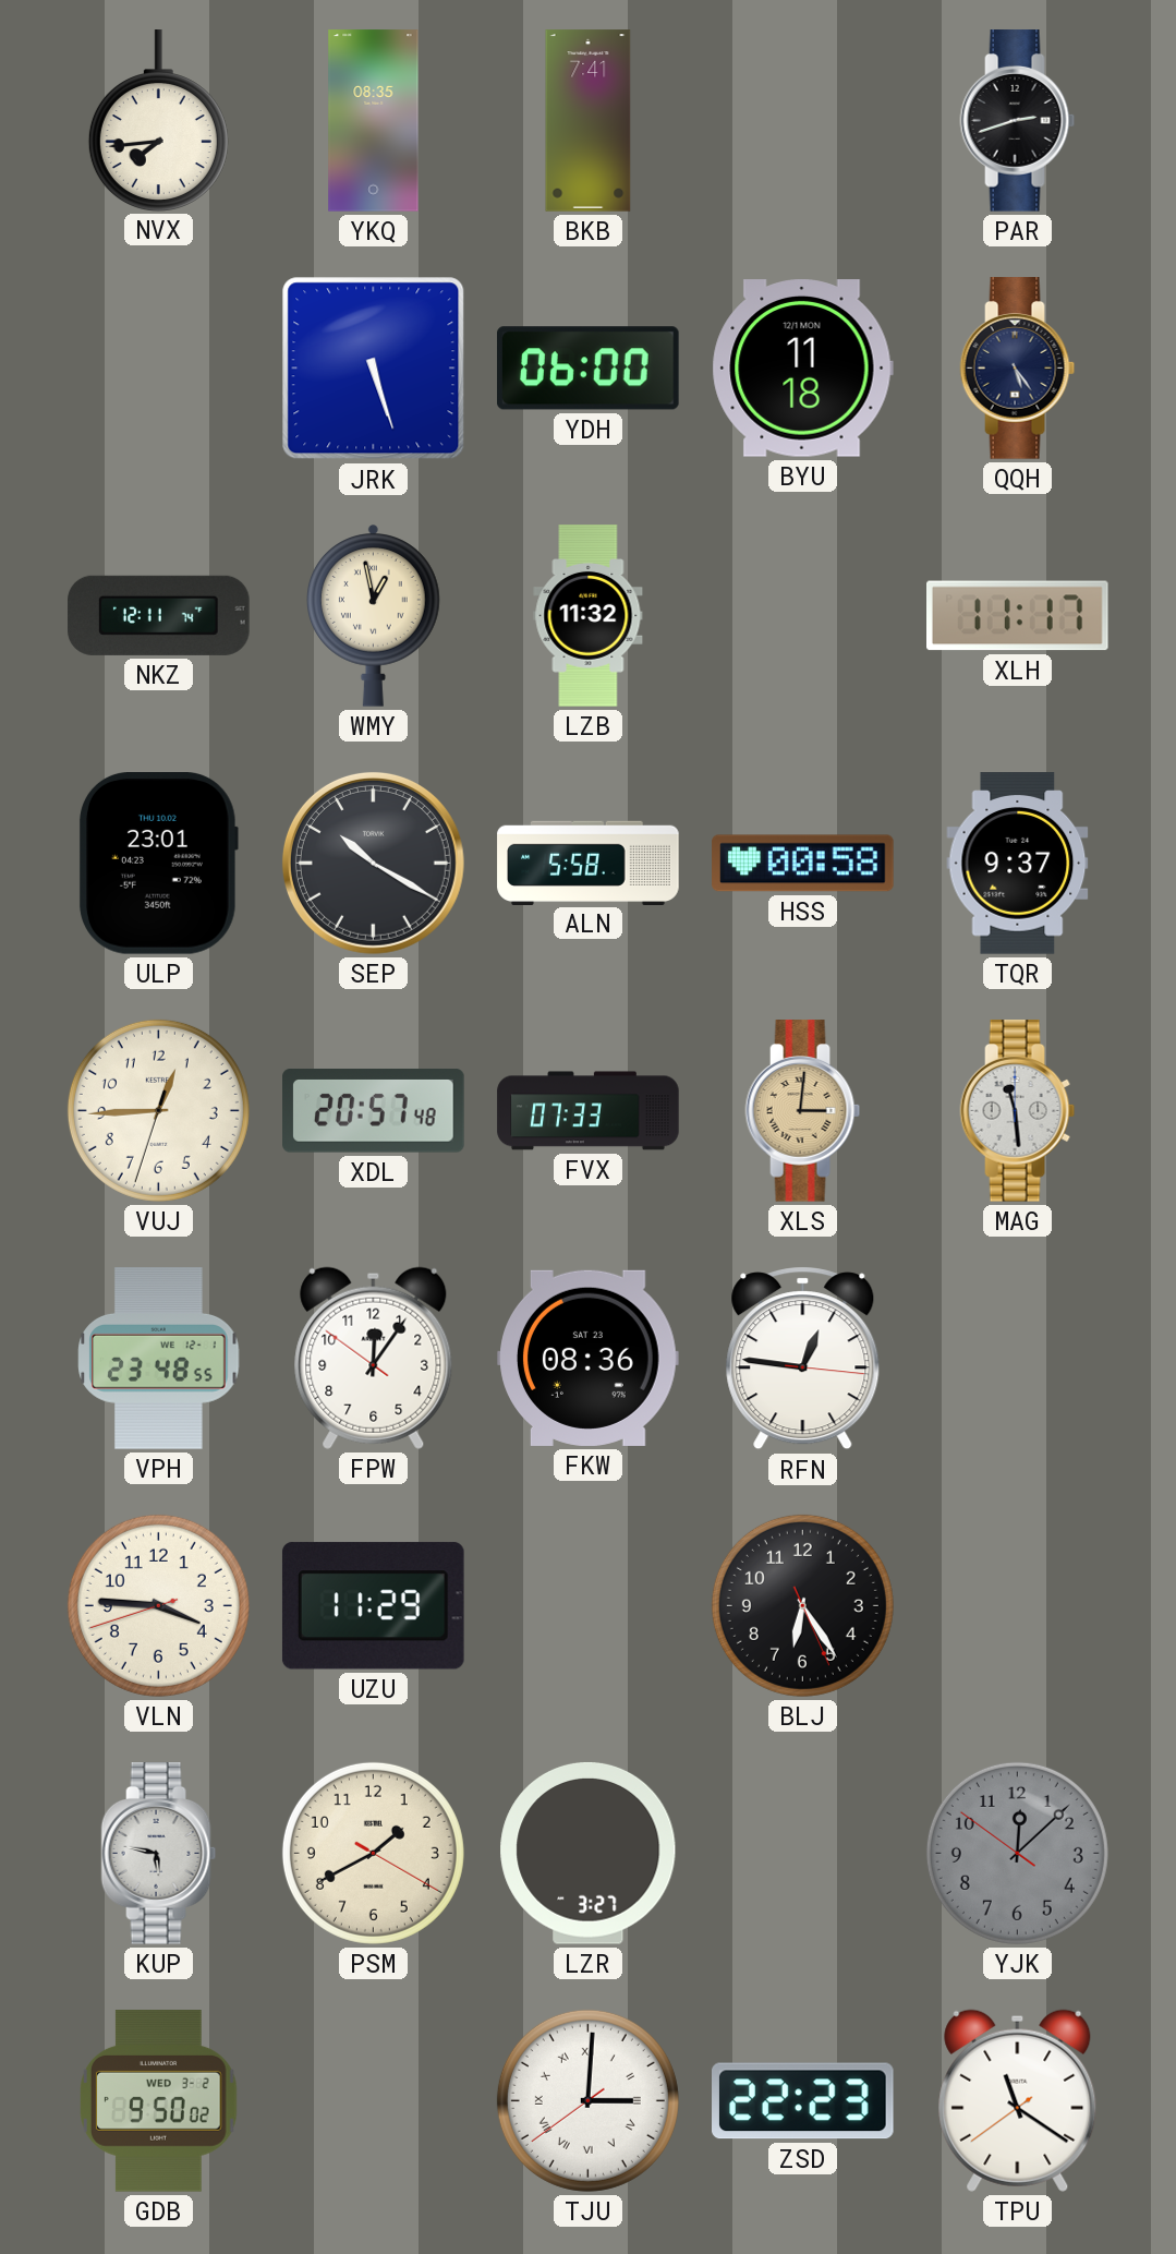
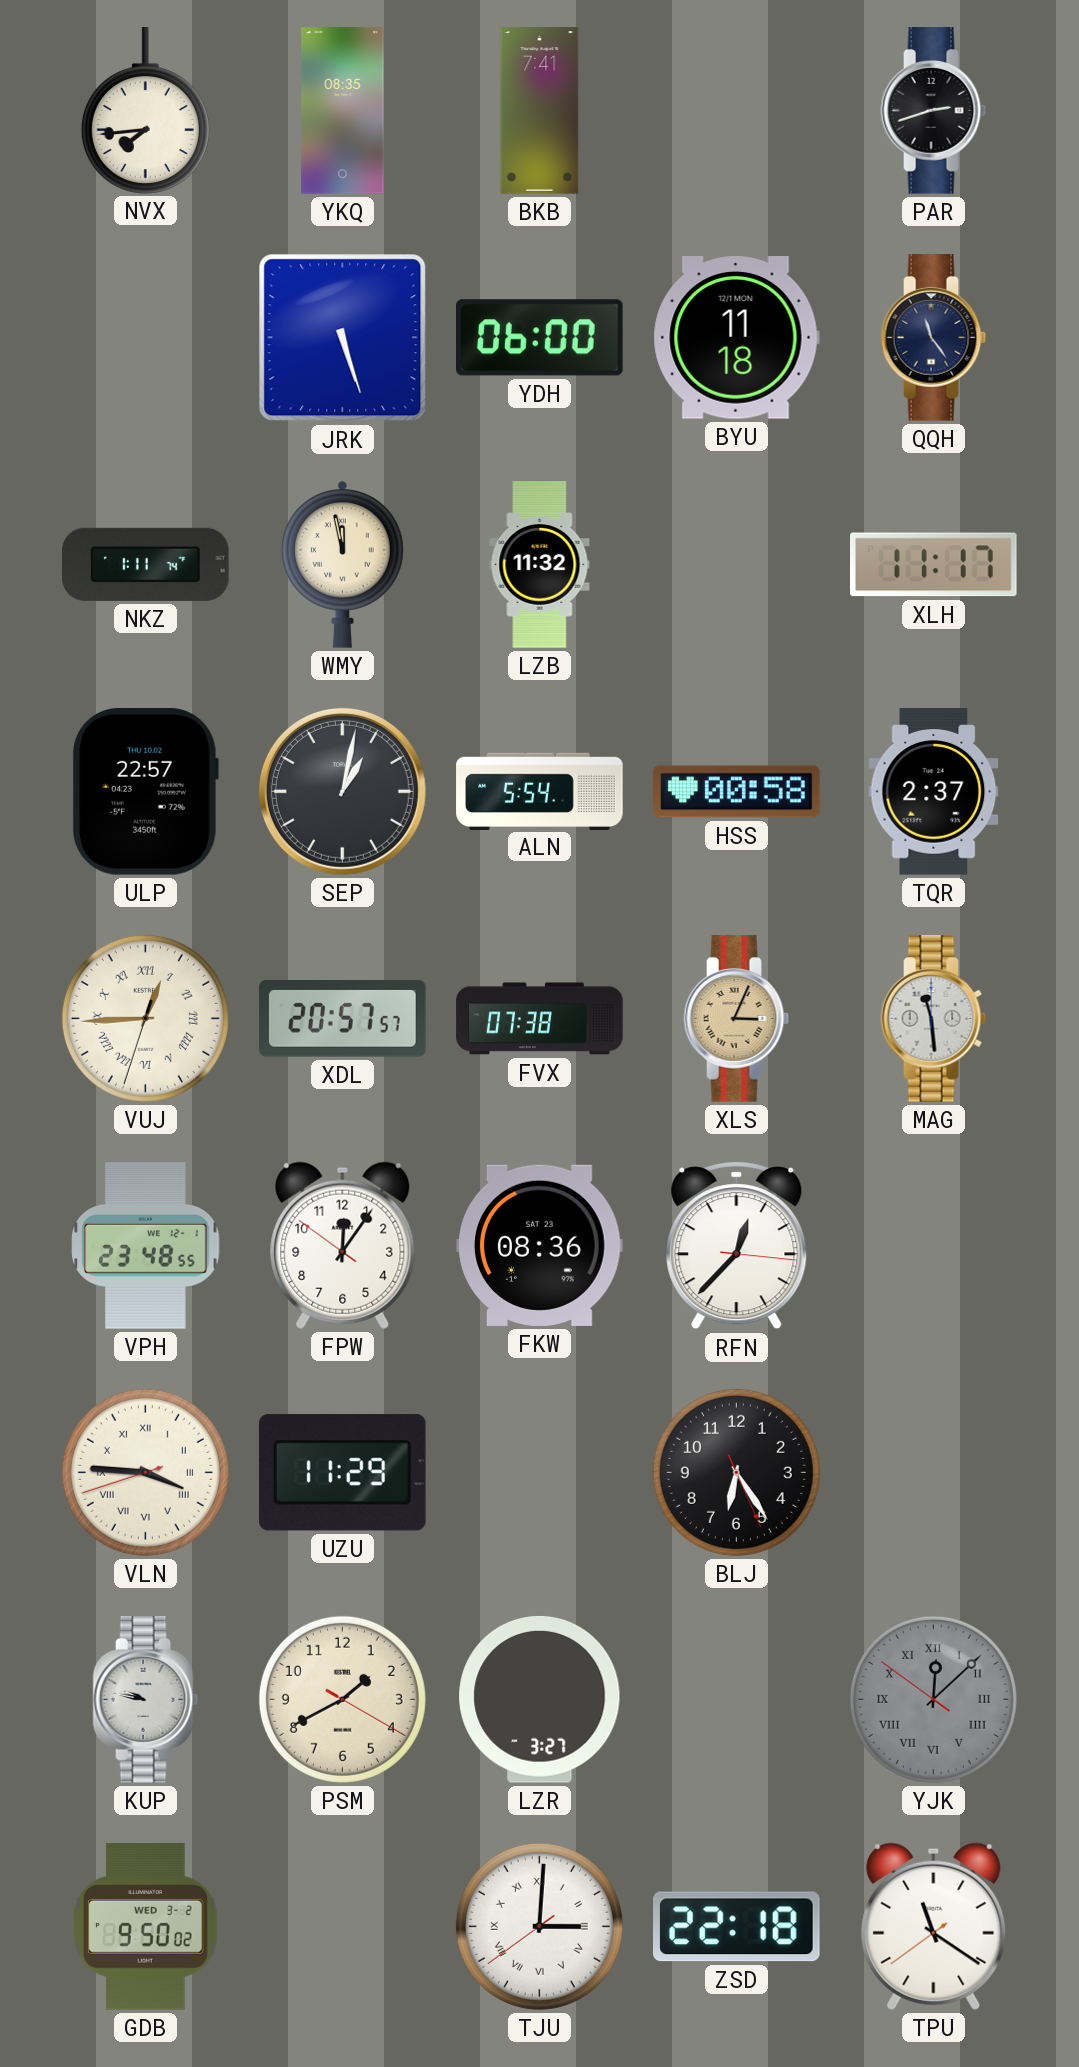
QQH: 5:24 -> 11:24 (934, 338)
NKZ: 12:11 -> 1:11 (146, 564)
WMY: 12:58 -> 11:58 (343, 564)
ULP: 23:01 -> 22:57 (146, 792)
SEP: 10:20 -> 1:02 (342, 791)
ALN: 5:58 -> 5:54 (540, 791)
TQR: 9:37 -> 2:37 (934, 792)
VUJ numerals: Arabic -> Roman (145, 1018)
XDL: 20:57:48 -> 20:57:57 (343, 1019)
FVX: 07:33 -> 07:38 (540, 1019)
XLS: 3:01 -> 3:04 (737, 1019)
RFN: 12:46 -> 12:37 (737, 1246)
VLN numerals: Arabic -> Roman (145, 1472)
KUP: 5:47 -> 9:47 (146, 1700)
YJK numerals: Arabic -> Roman (933, 1699)
ZSD: 22:23 -> 22:18 (737, 1927)
